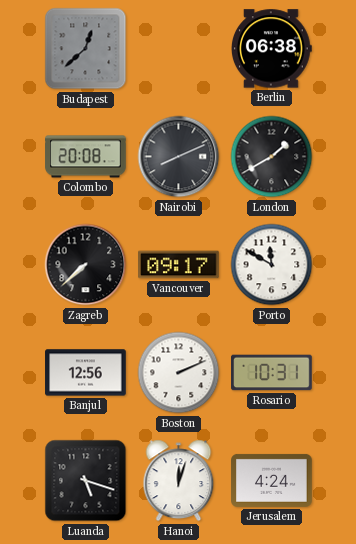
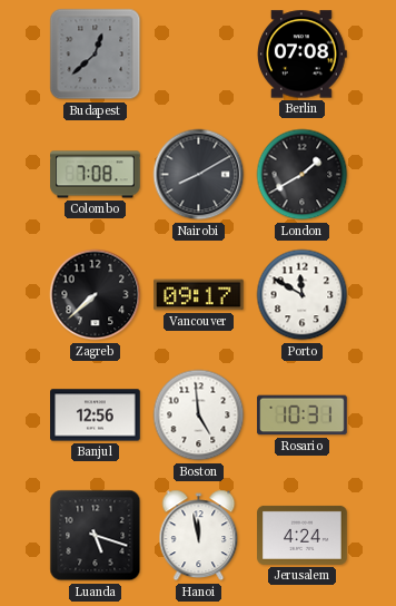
Berlin: 06:38 -> 07:08 (303, 55)
Colombo: 20:08 -> 7:08 (96, 175)
Nairobi: 8:11 -> 8:10 (199, 175)
Boston: 2:11 -> 4:59 (199, 416)
Hanoi: 12:03 -> 11:58 (199, 536)
